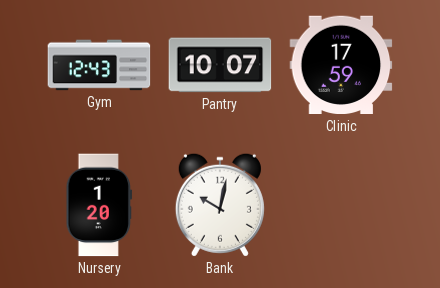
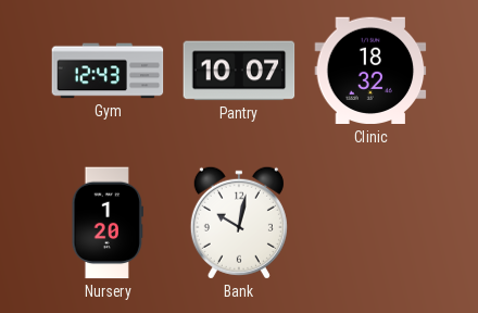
Clinic: 17:59 -> 18:32 (370, 71)
